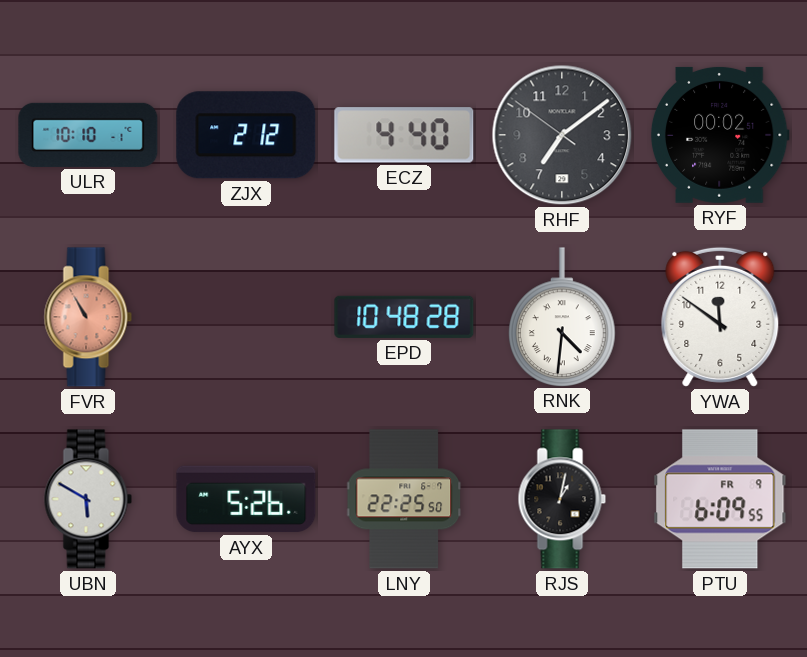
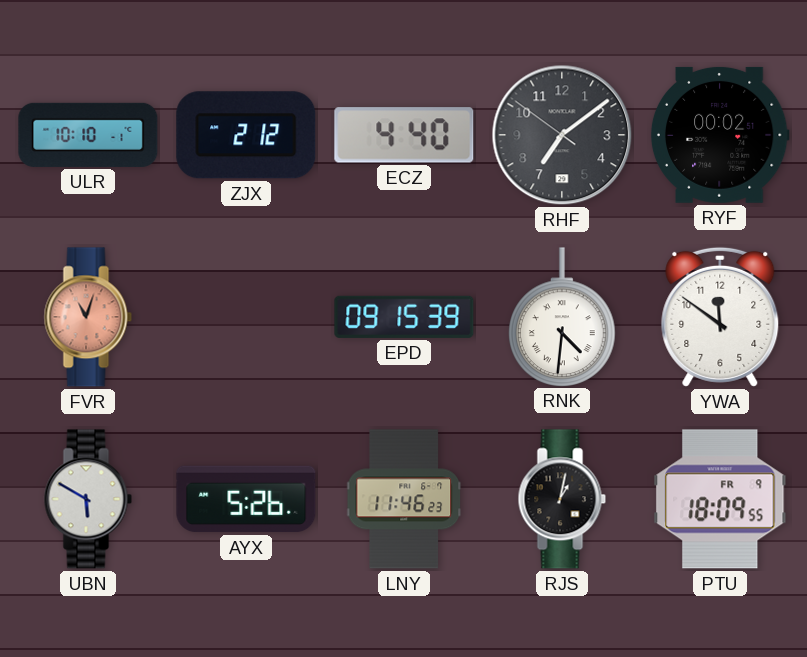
FVR: 10:55 -> 11:03 (88, 317)
EPD: 10:48 -> 09:15 (404, 317)
LNY: 22:25 -> 11:46 (405, 499)
PTU: 6:09 -> 18:09 (720, 499)
